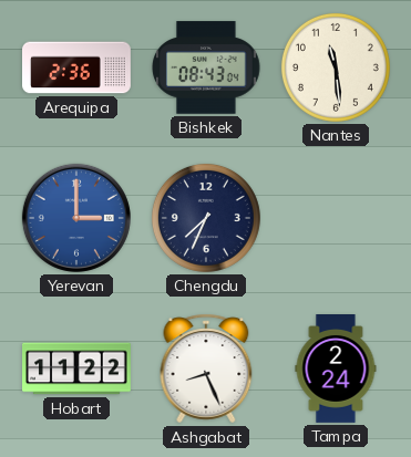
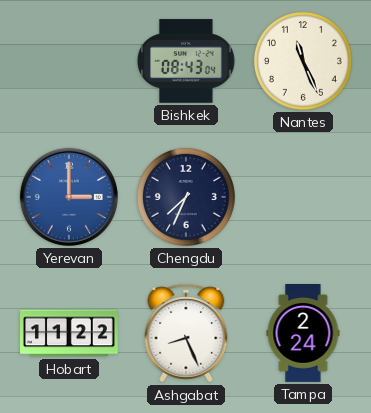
Arequipa: 2:36 -> none (78, 67)
Nantes: 11:29 -> 11:26 (303, 61)
